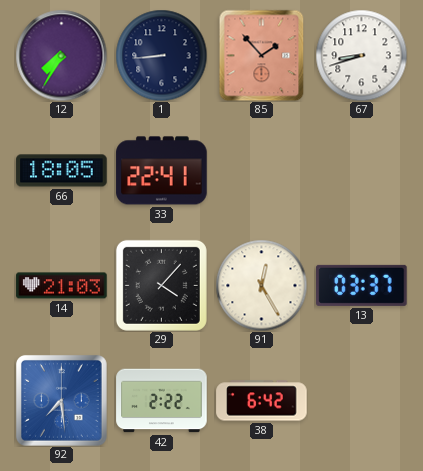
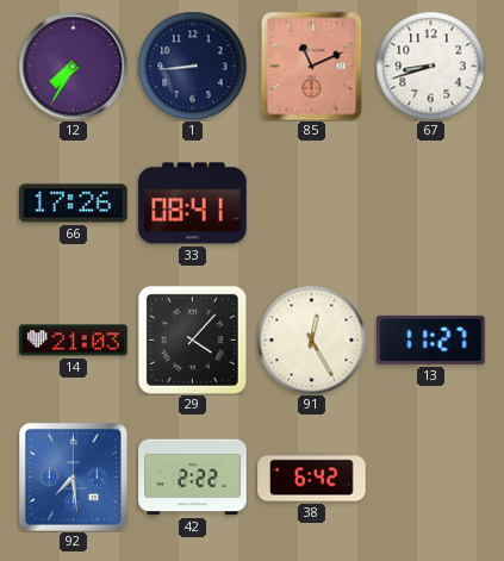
85: 1:53 -> 11:11 (312, 66)
66: 18:05 -> 17:26 (74, 204)
33: 22:41 -> 08:41 (193, 204)
13: 03:37 -> 11:27 (431, 339)
